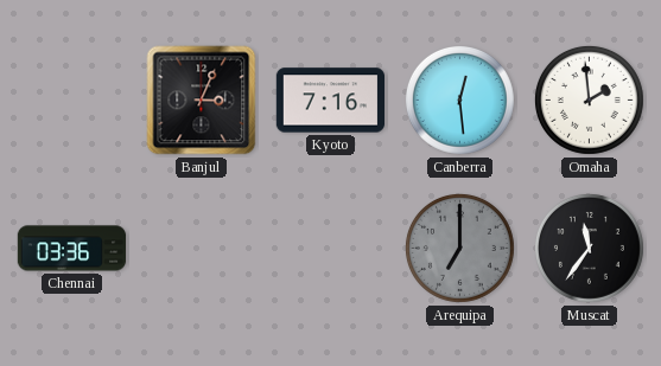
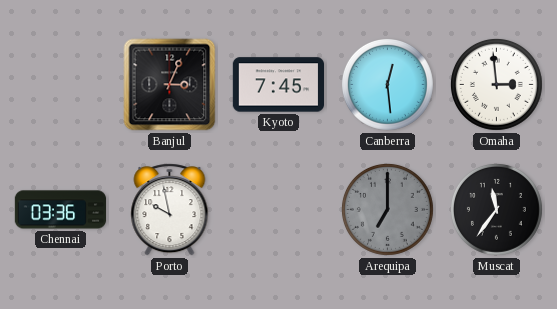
Kyoto: 7:16 -> 7:45 (278, 85)
Omaha: 1:59 -> 2:59 (496, 84)
Porto: none -> 9:58 (170, 210)
